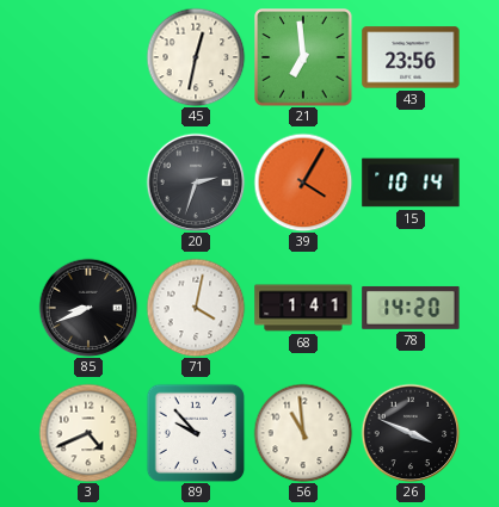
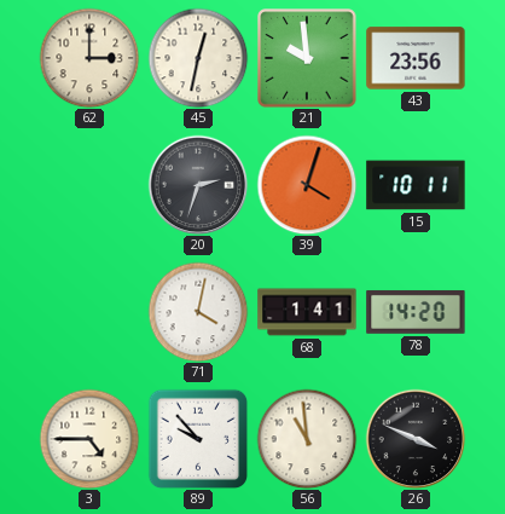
62: none -> 3:00 (89, 58)
21: 6:59 -> 9:59 (307, 58)
39: 4:05 -> 4:03 (307, 185)
15: 10:14 -> 10:11 (416, 185)
85: 8:41 -> none (88, 308)
3: 4:41 -> 4:45 (89, 439)
